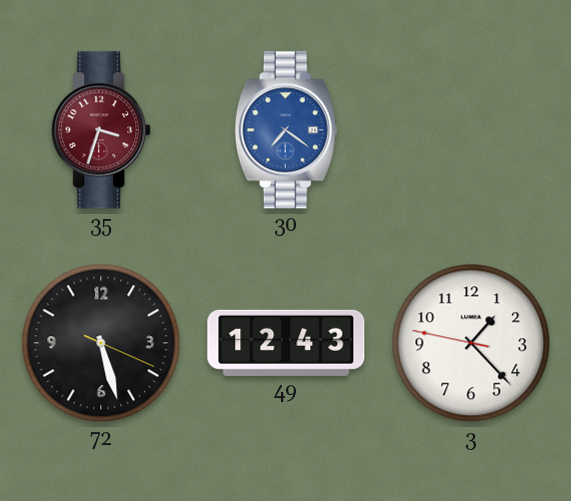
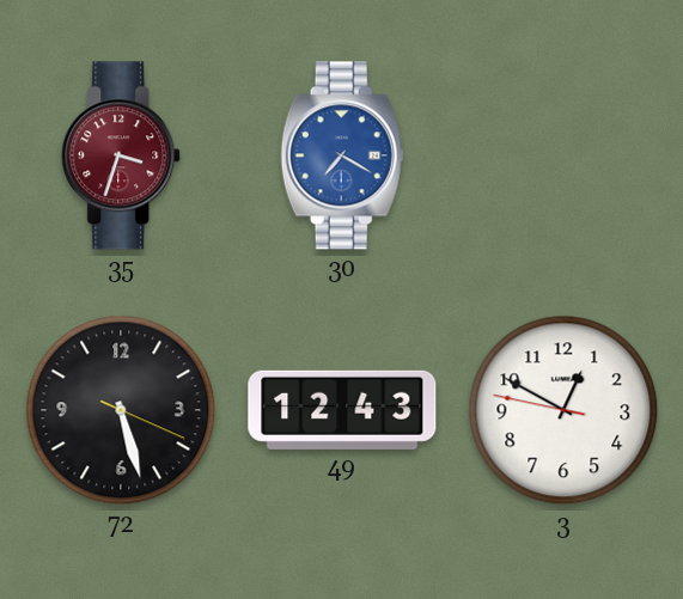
30: 7:21 -> 7:20 (342, 155)
3: 1:22 -> 12:49 (563, 410)
